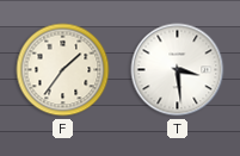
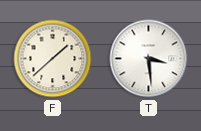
F: 1:36 -> 1:38 (53, 59)
